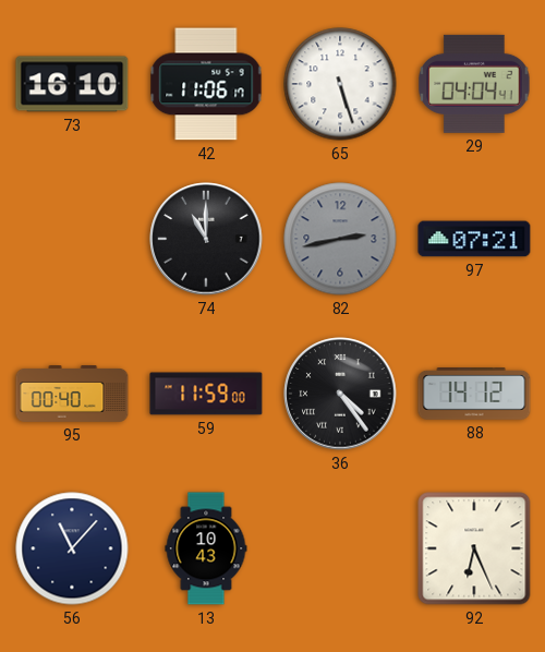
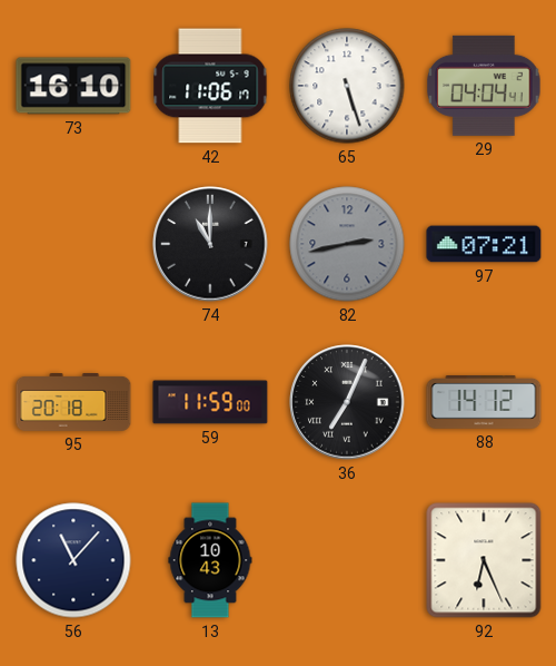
95: 00:40 -> 20:18 (73, 403)
36: 4:24 -> 7:04 (347, 402)
